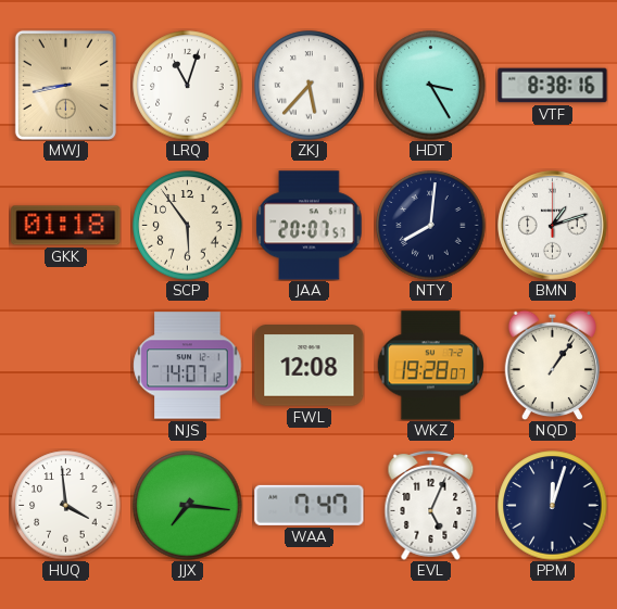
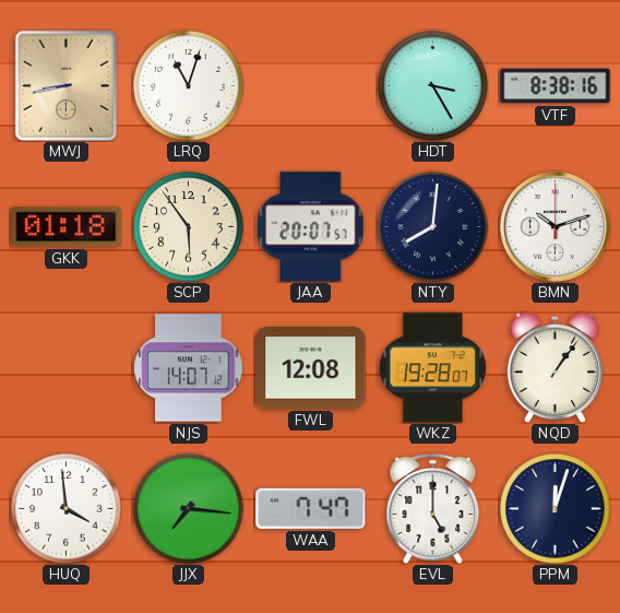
ZKJ: 5:37 -> none (310, 86)
BMN: 1:12 -> 10:12 (556, 227)
EVL: 5:04 -> 5:00 (433, 509)
